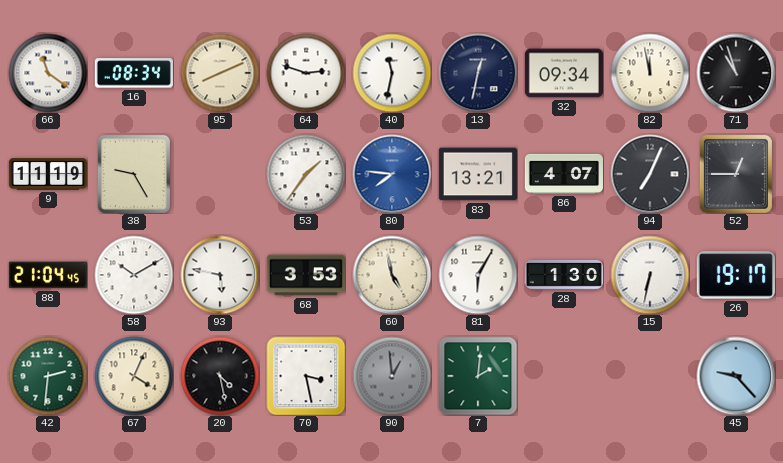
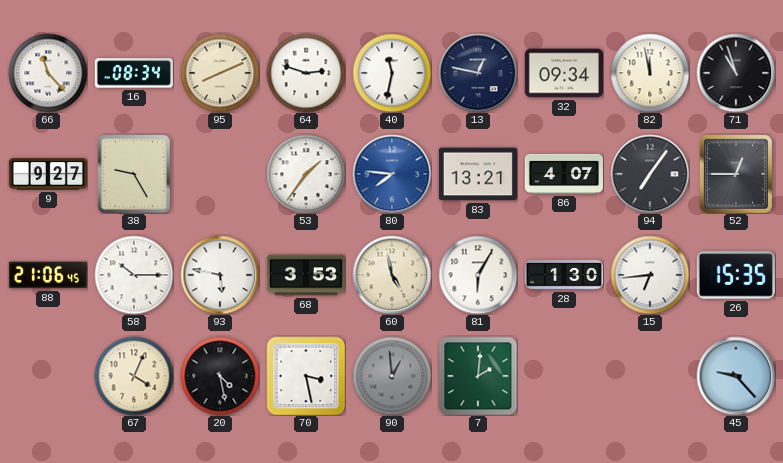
66: 11:21 -> 11:23 (48, 73)
13: 12:32 -> 12:47 (478, 73)
9: 11:19 -> 9:27 (48, 174)
94: 7:04 -> 7:06 (650, 174)
88: 21:04 -> 21:06 (48, 275)
58: 10:10 -> 10:15 (134, 275)
15: 6:32 -> 6:44 (650, 275)
26: 19:17 -> 15:35 (736, 275)
42: 2:31 -> none (48, 376)
